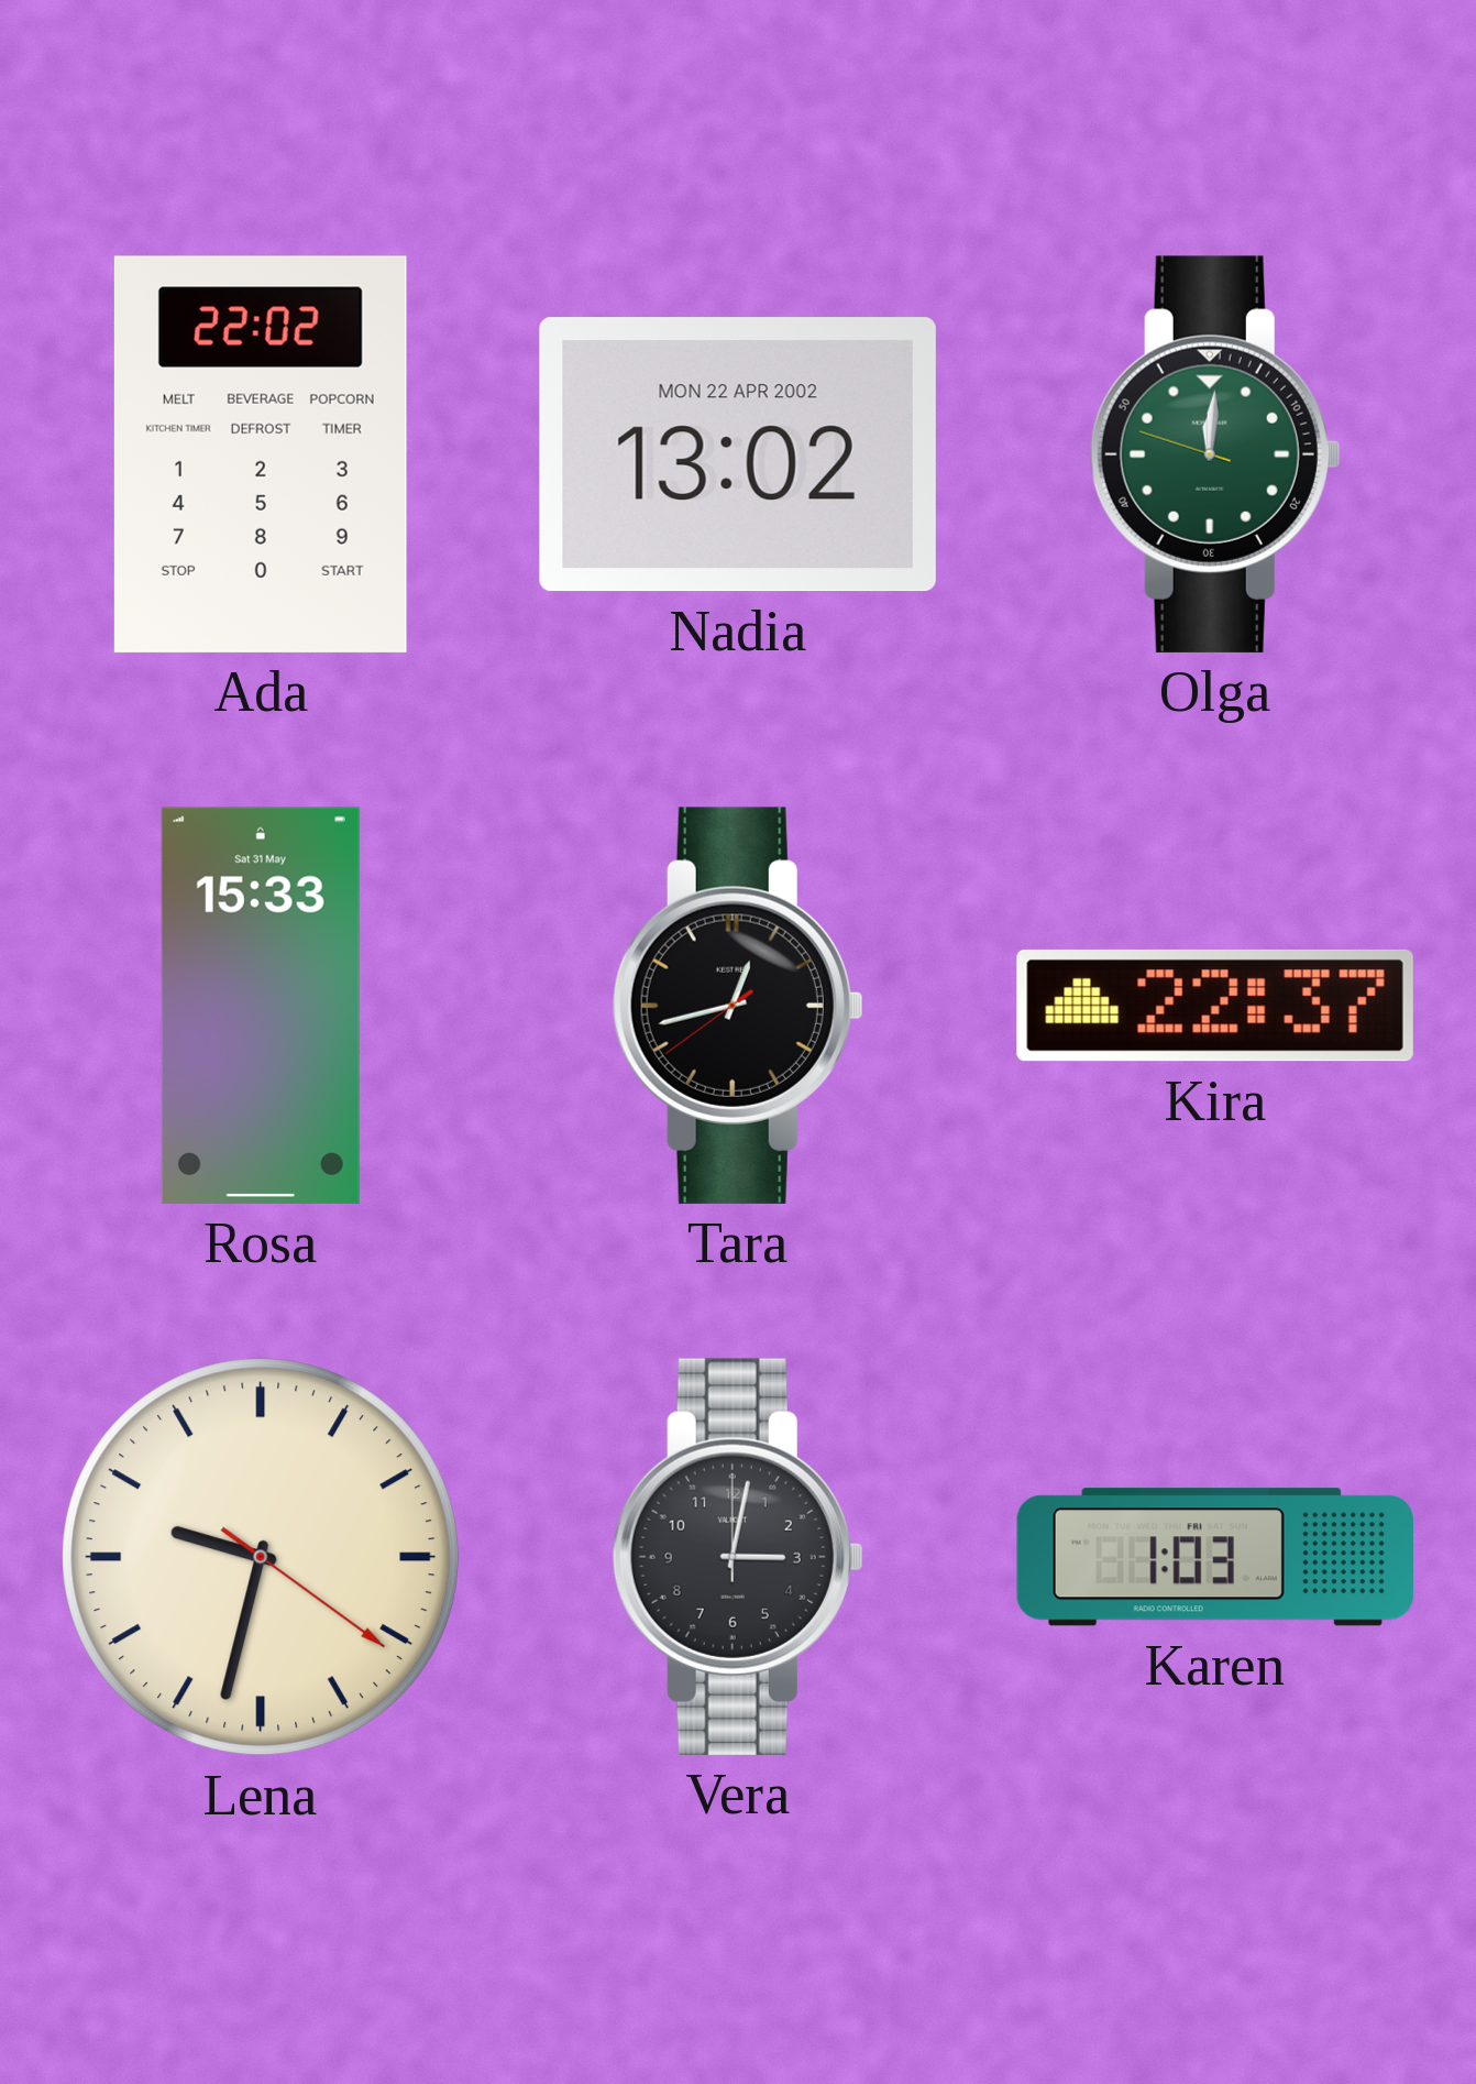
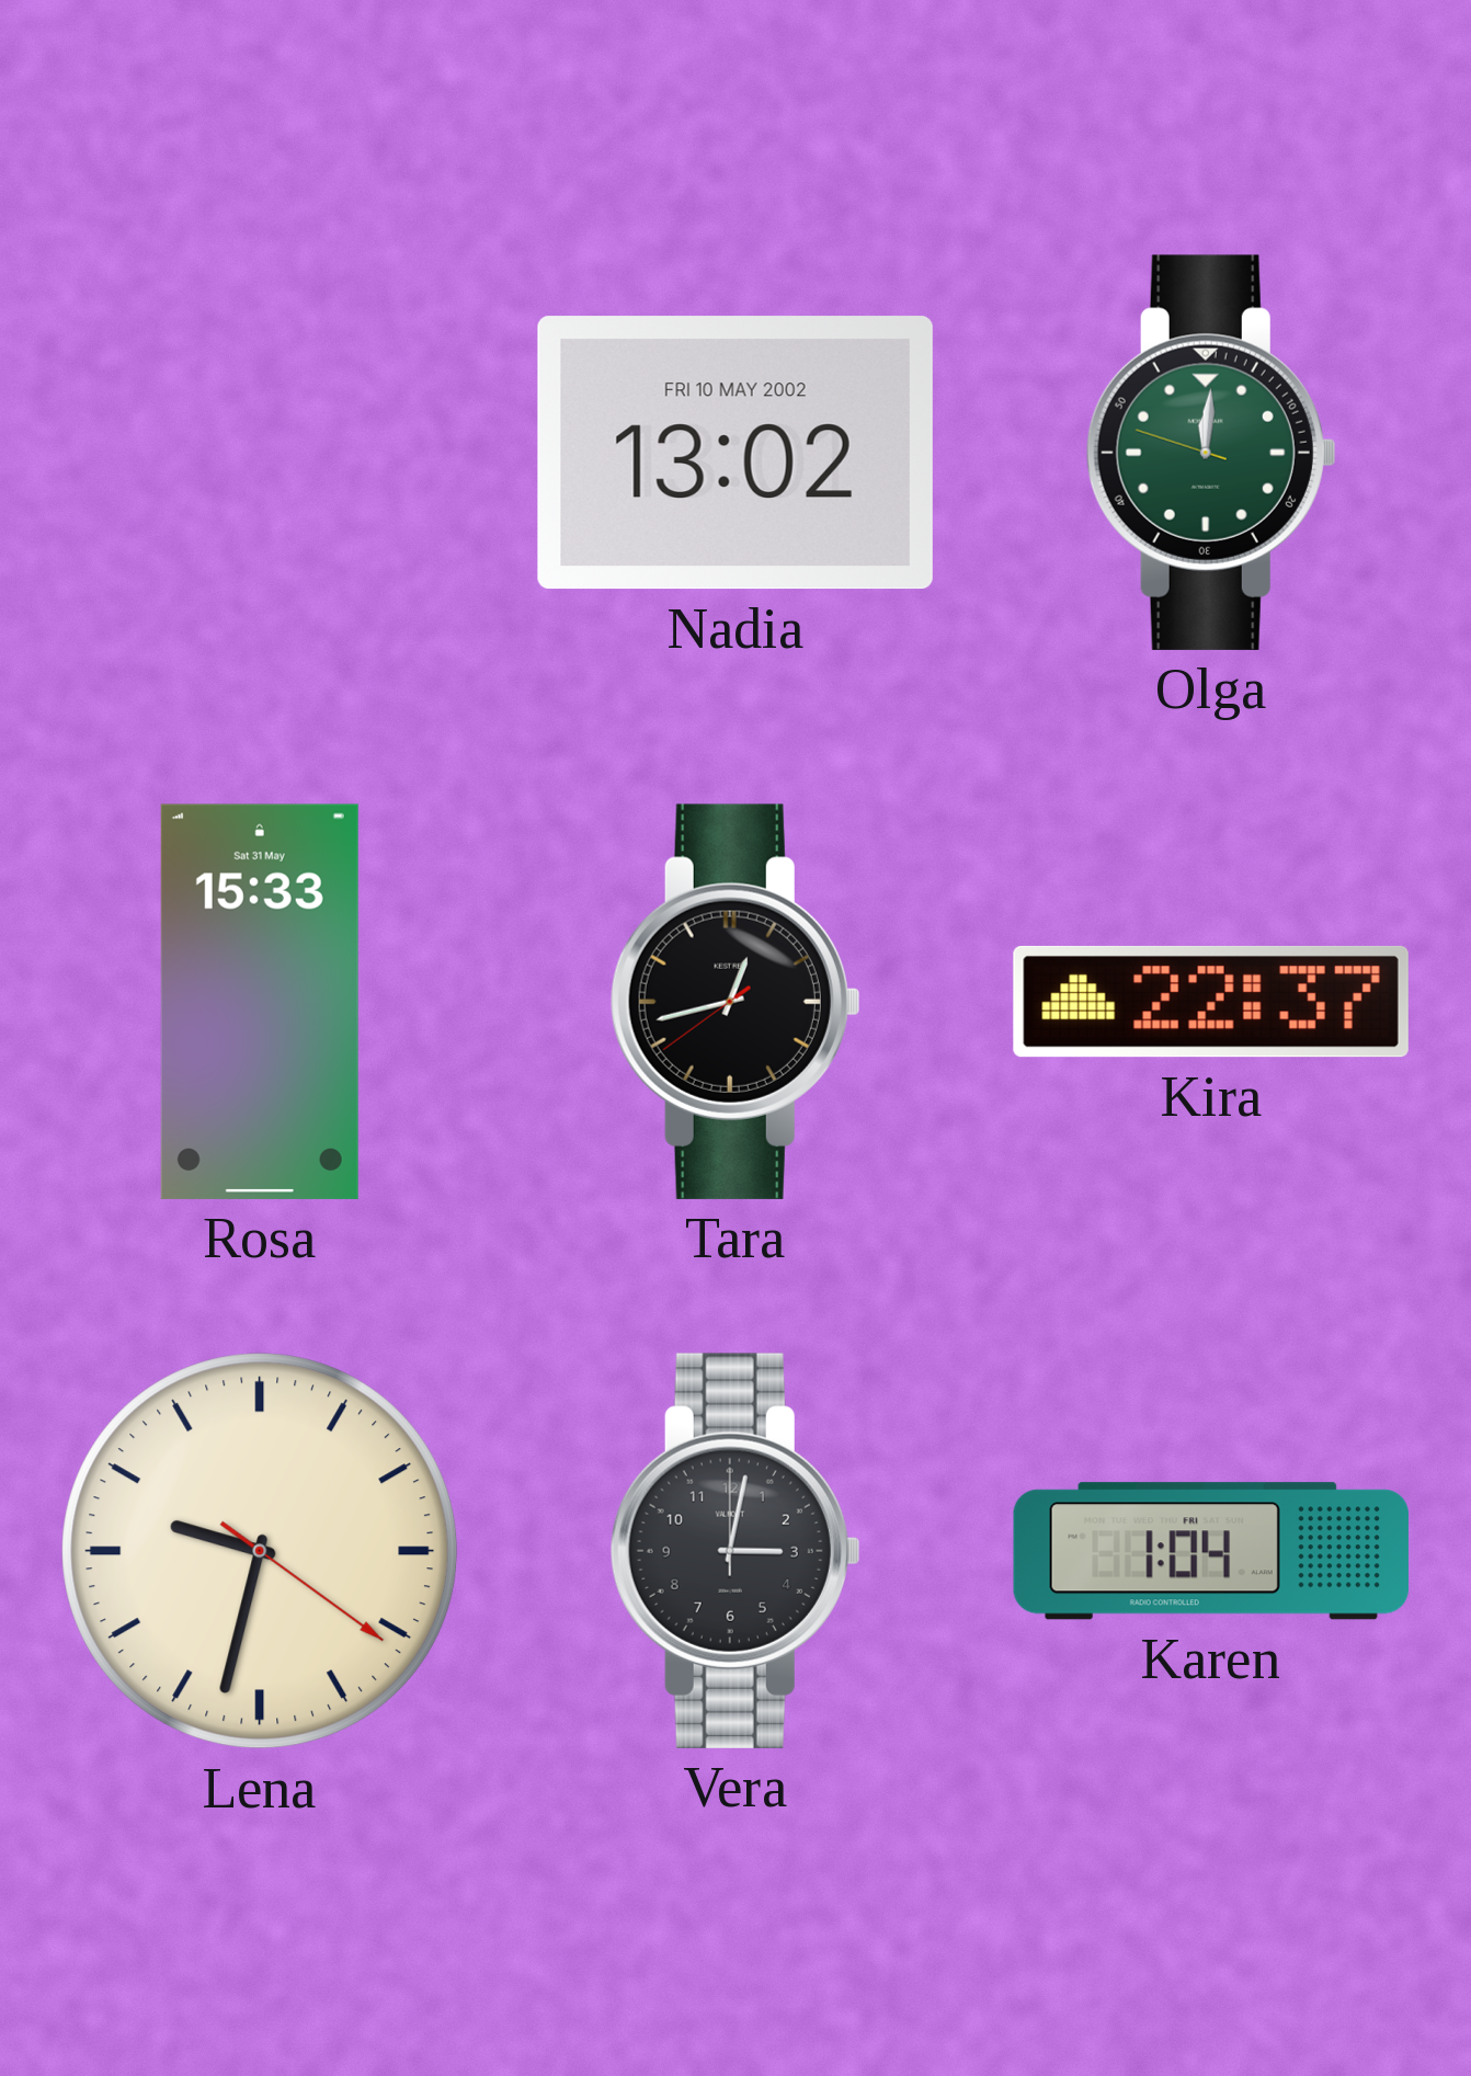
Ada: 22:02 -> none (261, 454)
Nadia date: MON 22 APR 2002 -> FRI 10 MAY 2002 (736, 453)
Karen: 1:03 -> 1:04 (1211, 1551)
